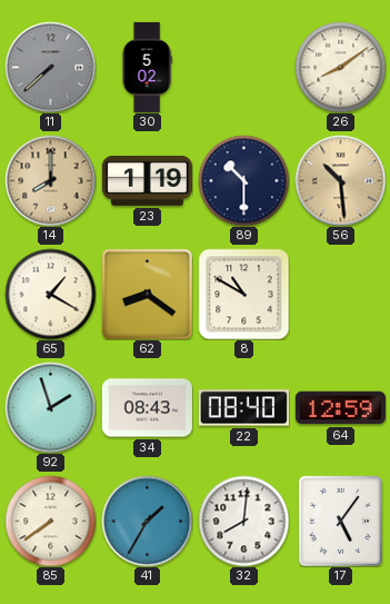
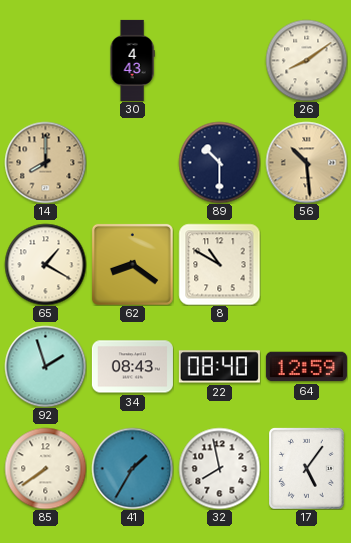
11: 7:38 -> none (50, 67)
30: 5:02 -> 4:43 (132, 60)
23: 1:19 -> none (147, 180)
32: 8:01 -> 7:58 (219, 468)
